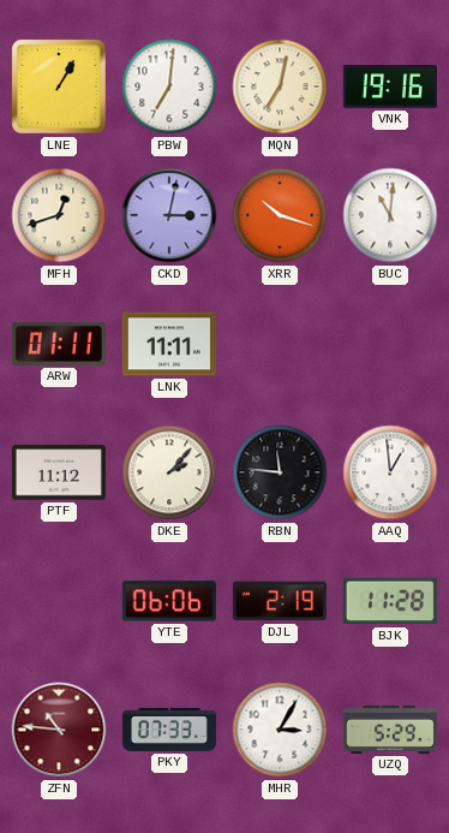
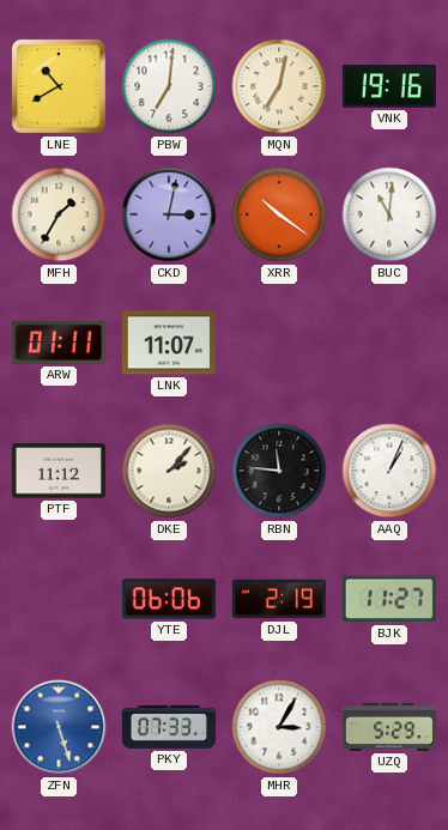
LNE: 1:05 -> 10:40 (60, 87)
MFH: 12:42 -> 1:35 (59, 214)
XRR: 10:18 -> 10:21 (279, 214)
LNK: 11:11 -> 11:07 (169, 343)
AAQ: 12:59 -> 1:04 (389, 471)
BJK: 11:28 -> 11:27 (389, 599)
ZFN: 10:46 -> 5:27 (59, 727)
ZFN dial: burgundy -> blue (59, 727)
